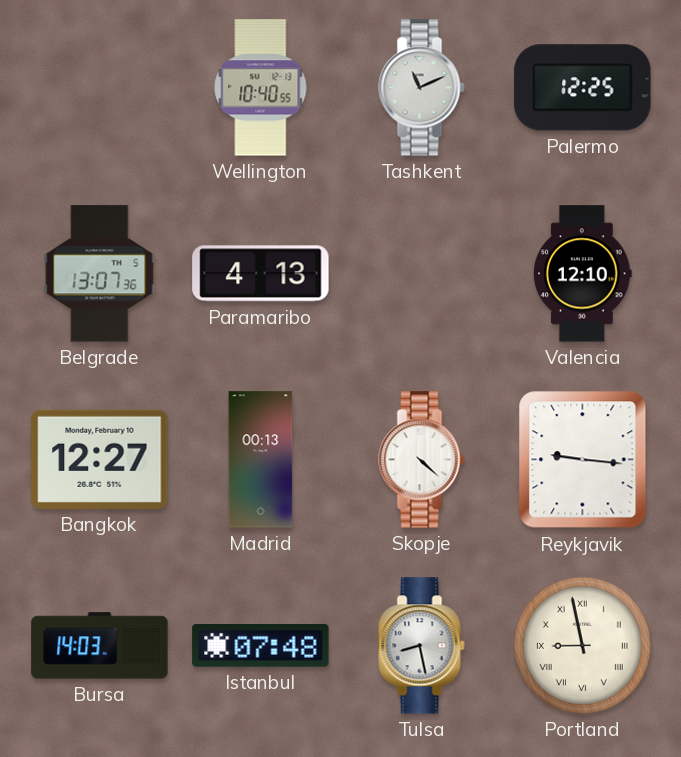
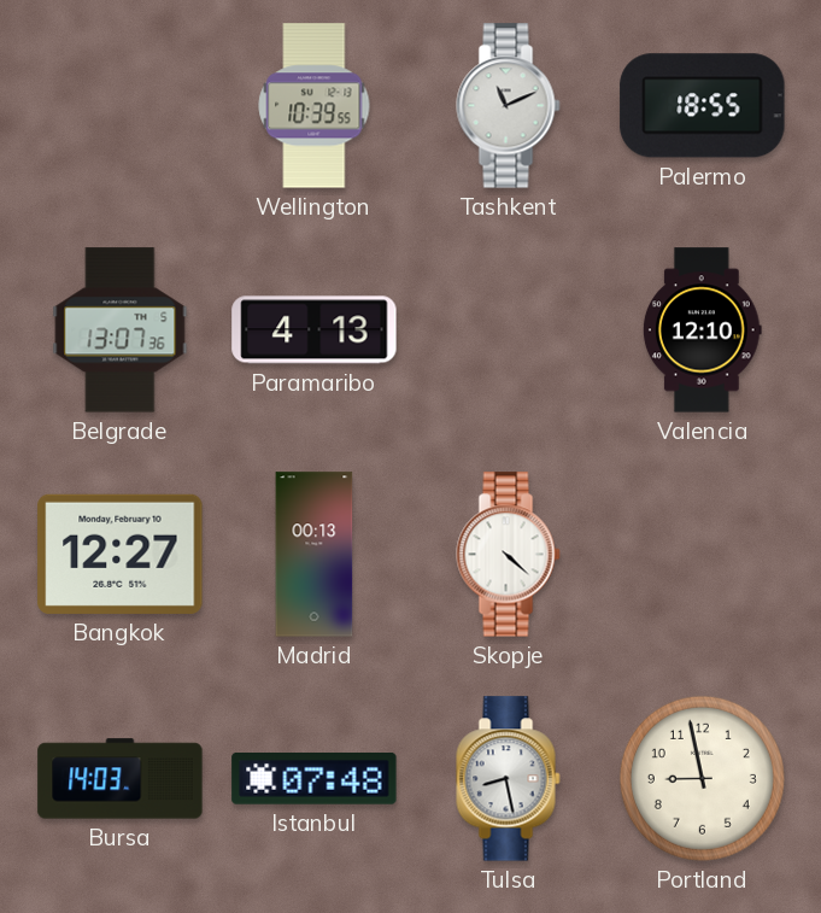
Wellington: 10:40 -> 10:39 (315, 106)
Palermo: 12:25 -> 18:55 (703, 106)
Reykjavik: 9:16 -> none (583, 460)
Portland numerals: Roman -> Arabic (702, 778)
